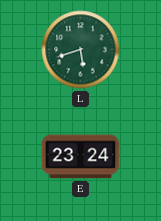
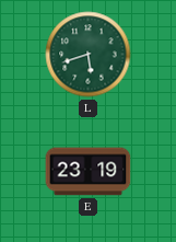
E: 23:24 -> 23:19 (89, 172)
